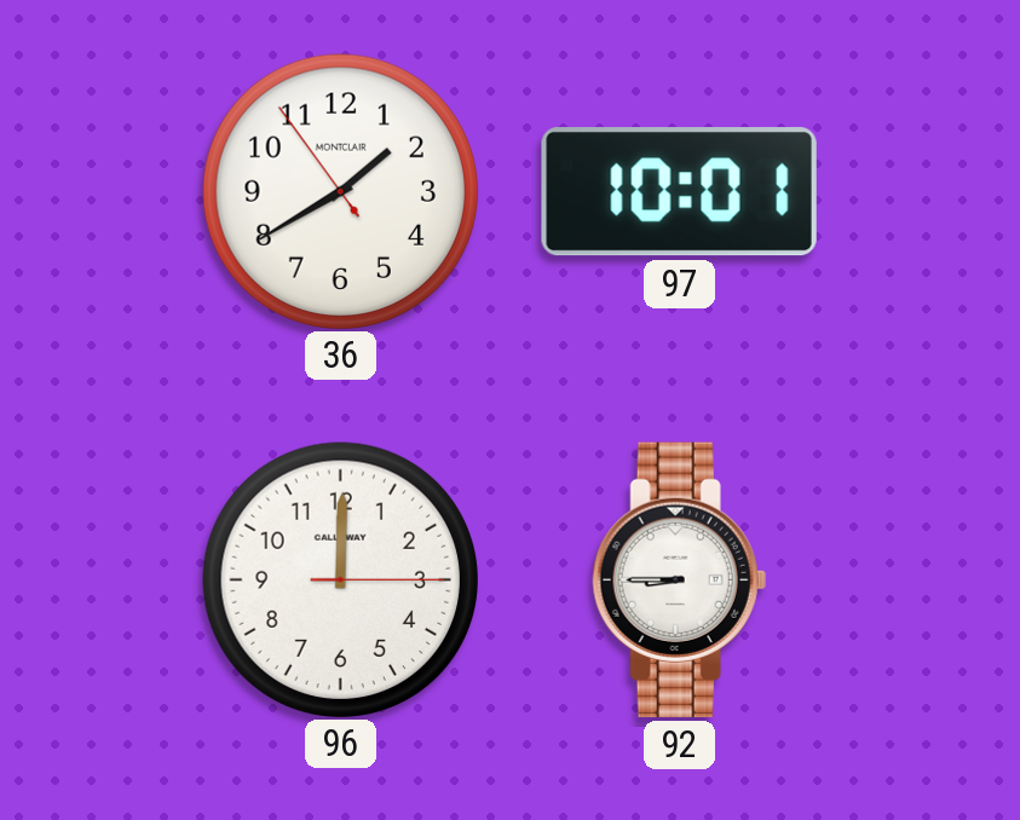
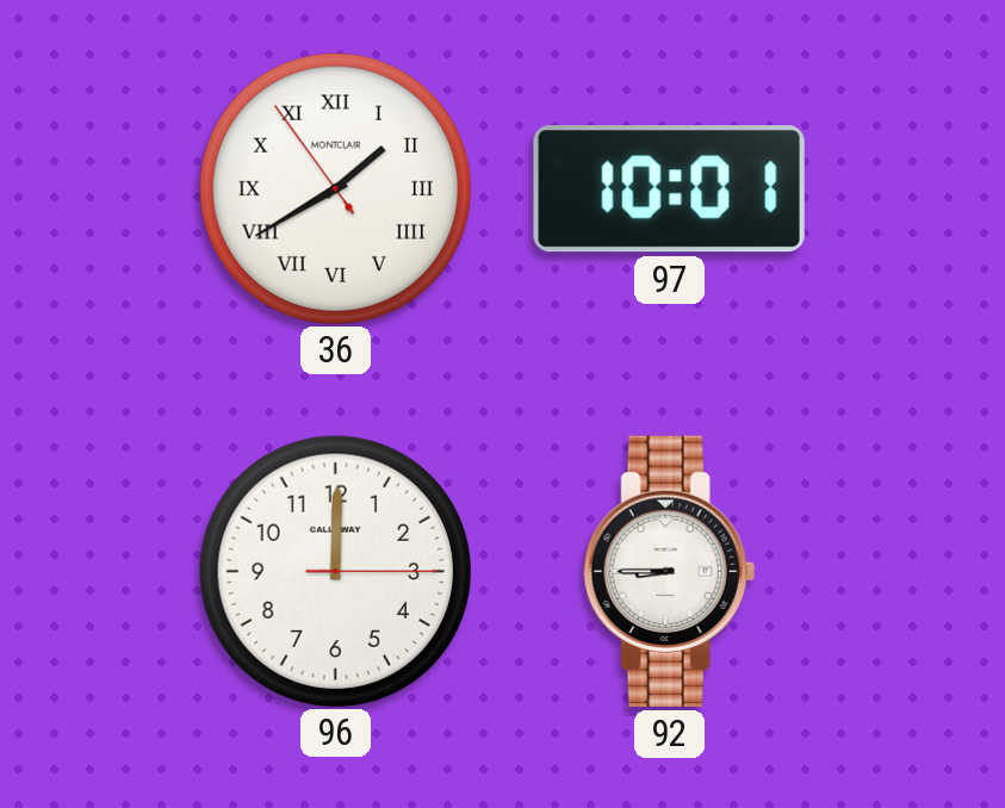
36 numerals: Arabic -> Roman (335, 188)
